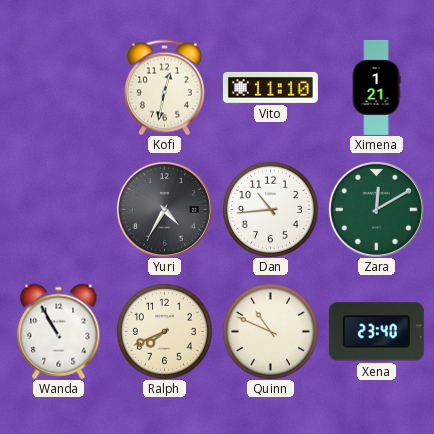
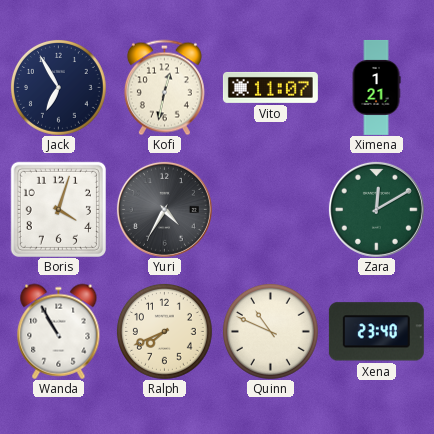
Jack: none -> 6:55 (58, 87)
Vito: 11:10 -> 11:07 (270, 87)
Boris: none -> 4:03 (58, 209)
Dan: 10:44 -> none (270, 209)
